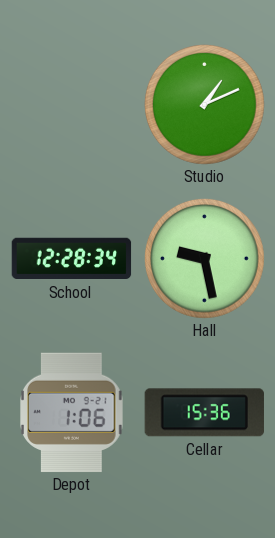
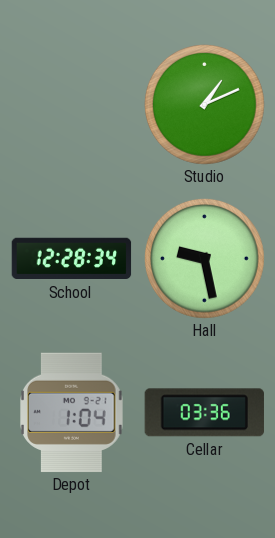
Depot: 1:06 -> 1:04 (72, 413)
Cellar: 15:36 -> 03:36 (204, 413)
